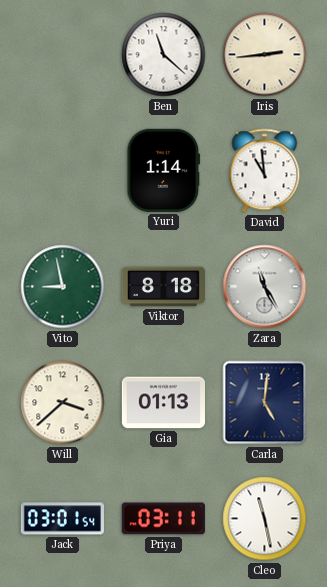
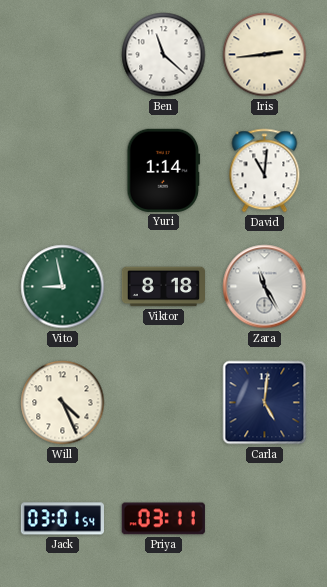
David: 10:59 -> 11:01 (265, 171)
Will: 3:38 -> 4:26 (63, 403)
Gia: 01:13 -> none (163, 403)
Cleo: 11:28 -> none (265, 519)
